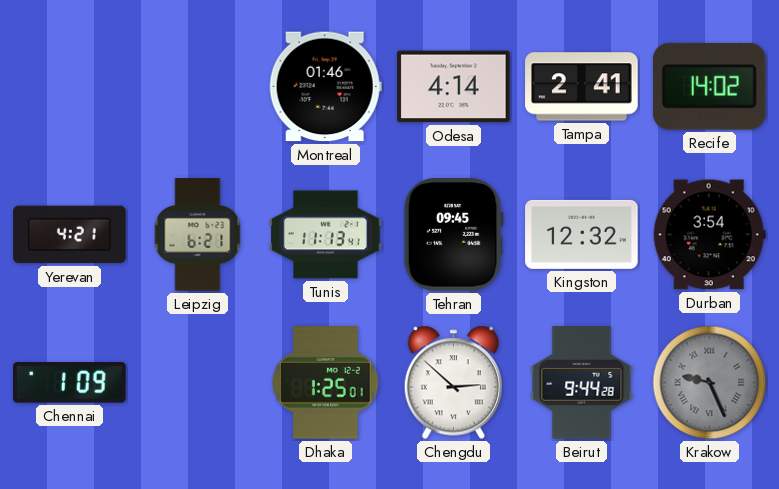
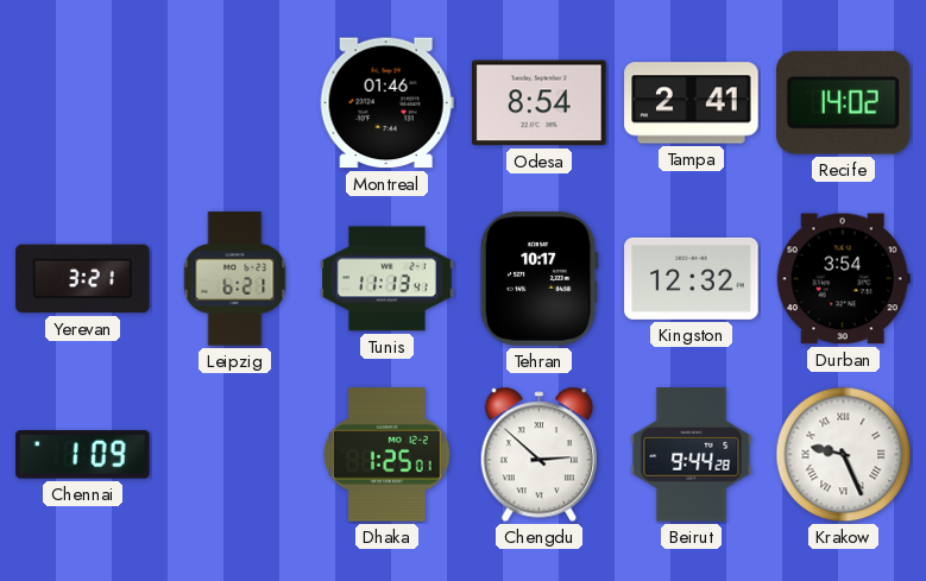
Odesa: 4:14 -> 8:54 (540, 103)
Yerevan: 4:21 -> 3:21 (83, 279)
Tehran: 09:45 -> 10:17 (538, 279)
Krakow dial: grey -> white (844, 455)
